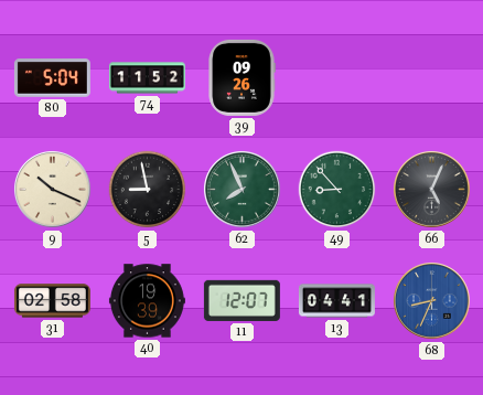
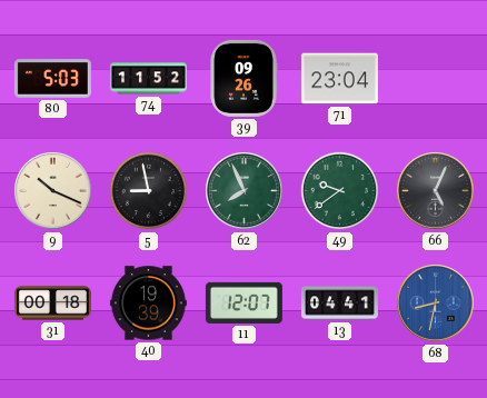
80: 5:04 -> 5:03 (52, 79)
71: none -> 23:04 (339, 79)
49: 8:53 -> 9:39 (340, 191)
31: 02:58 -> 00:18 (52, 304)
68: 8:34 -> 8:32 (436, 304)
